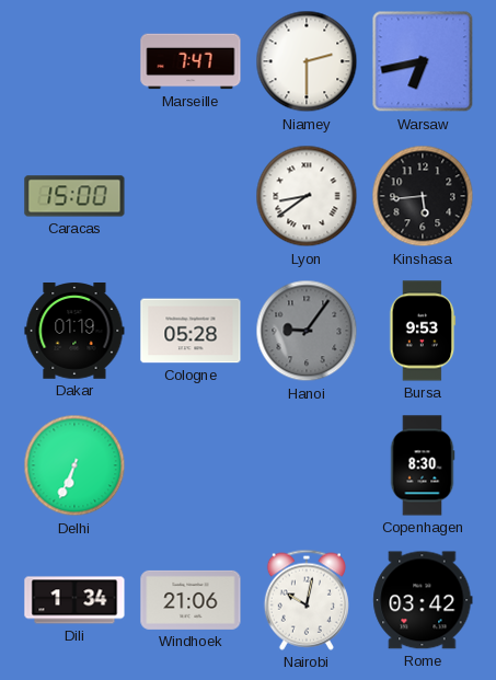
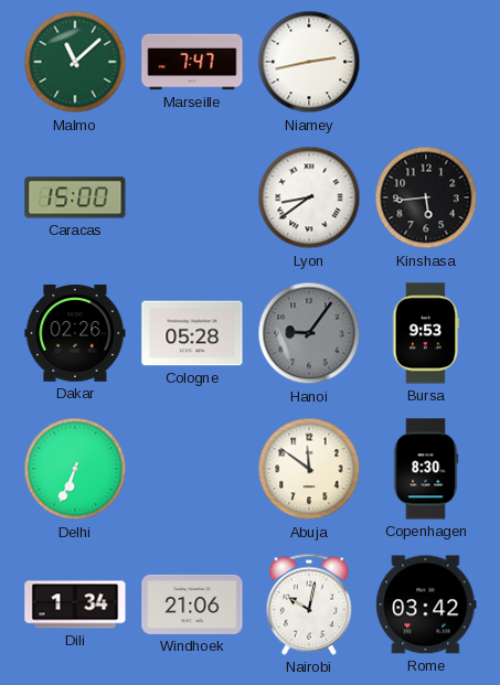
Malmo: none -> 11:08 (75, 62)
Niamey: 2:30 -> 2:43 (309, 62)
Warsaw: 6:43 -> none (423, 61)
Dakar: 01:19 -> 02:26 (75, 334)
Abuja: none -> 11:51 (309, 469)
